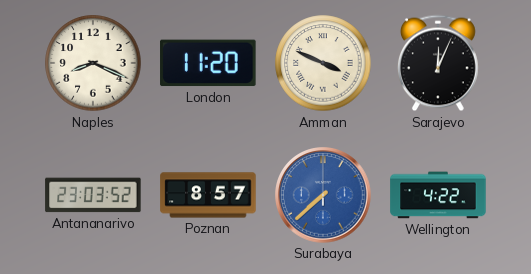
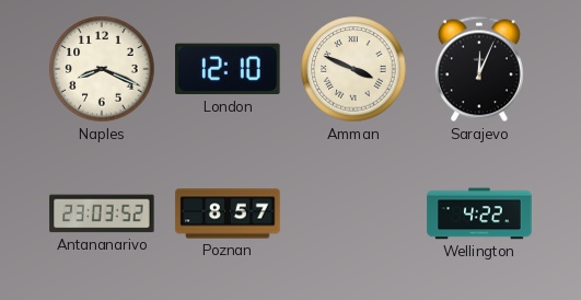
London: 11:20 -> 12:10 (228, 69)
Surabaya: 7:38 -> none (323, 195)
